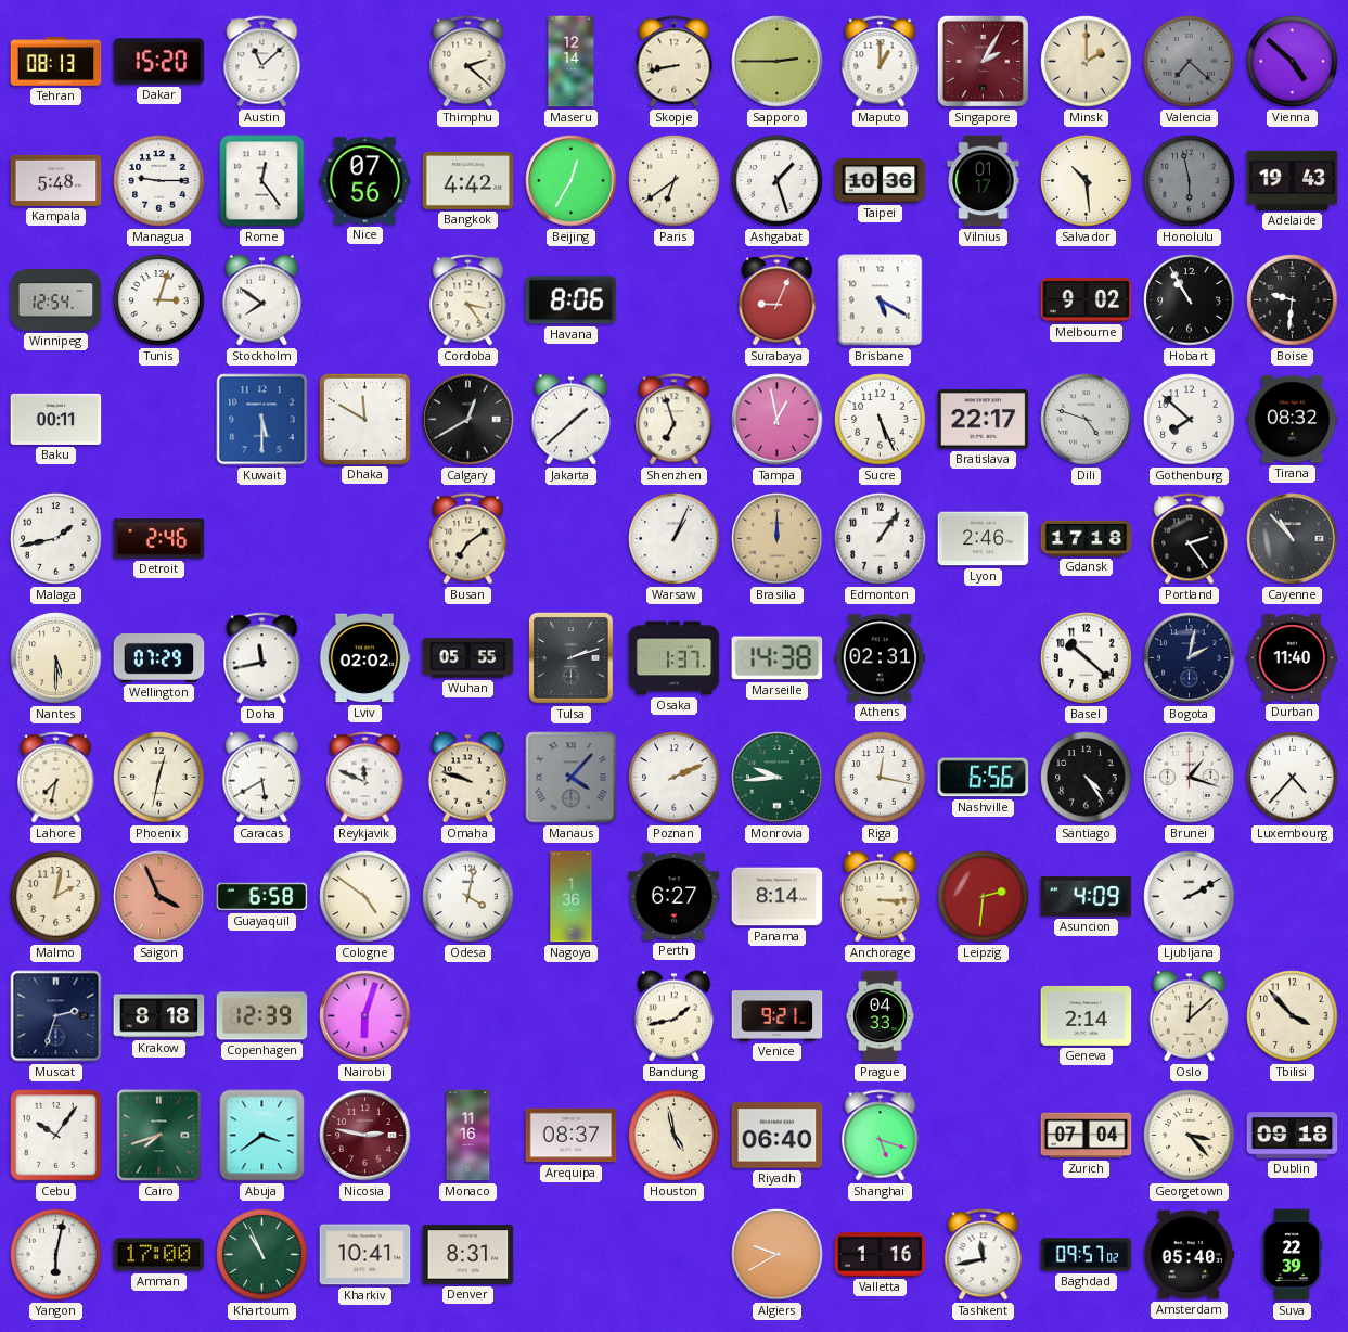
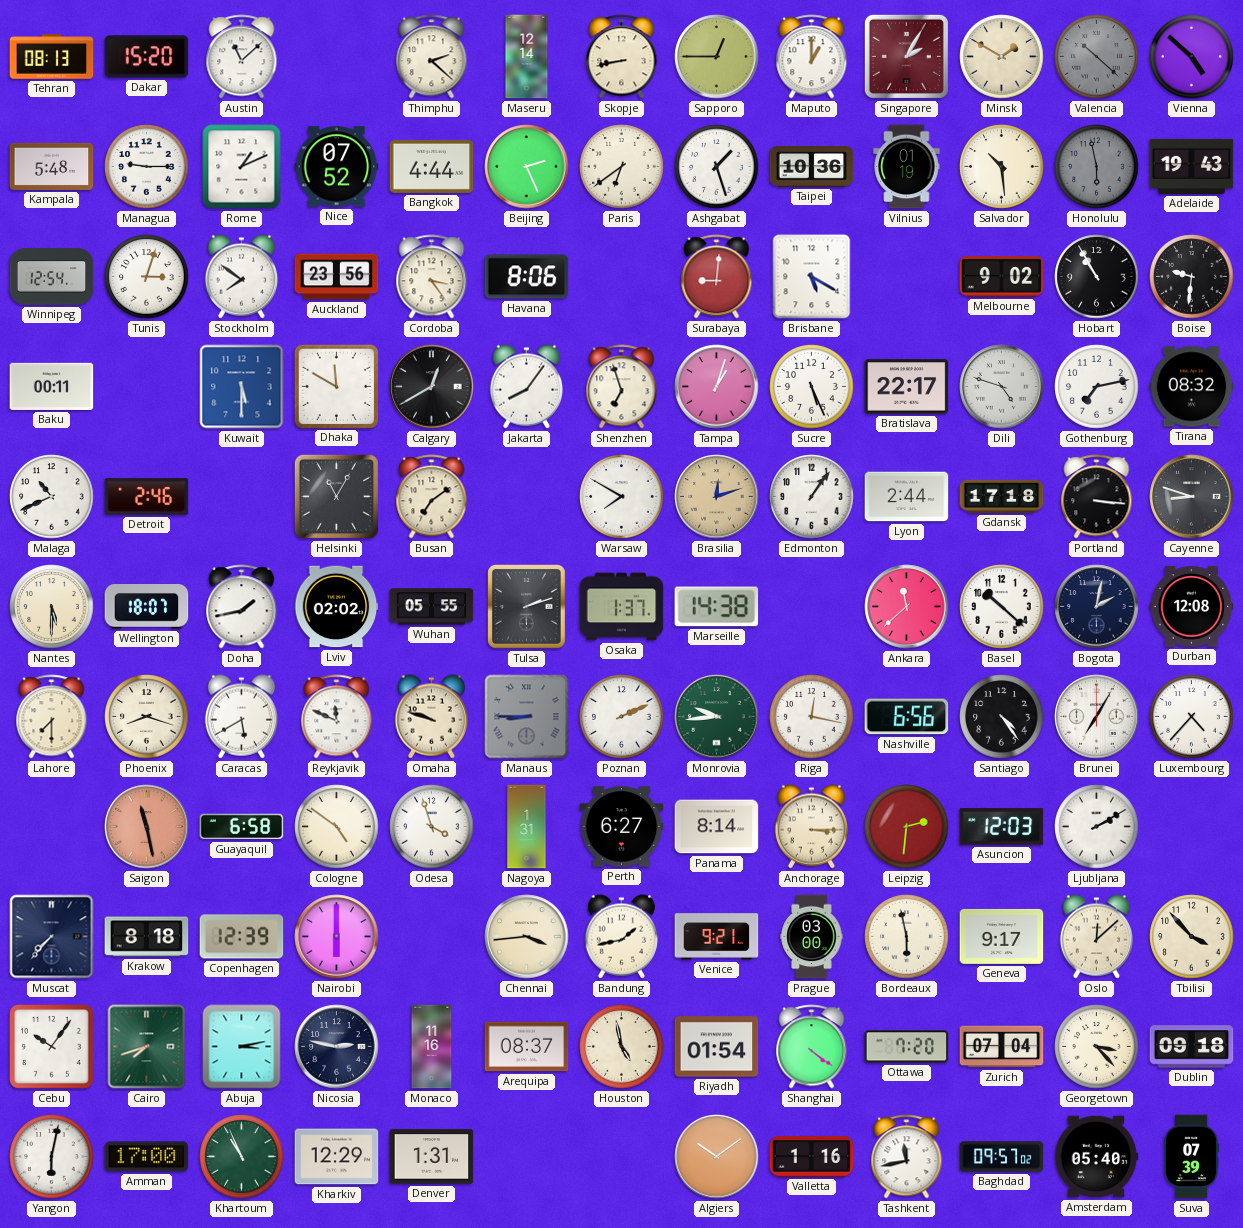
Sapporo: 2:45 -> 12:45 (717, 57)
Minsk: 2:00 -> 1:50 (1002, 57)
Valencia: 7:22 -> 10:22 (1097, 57)
Rome: 12:24 -> 1:11 (242, 167)
Nice: 07:56 -> 07:52 (337, 167)
Bangkok: 4:42 -> 4:44 (432, 166)
Beijing: 12:35 -> 2:26 (527, 167)
Vilnius: 01:17 -> 01:19 (907, 167)
Auckland: none -> 23:56 (337, 277)
Surabaya: 9:04 -> 9:01 (717, 277)
Jakarta: 1:38 -> 8:06 (526, 387)
Tampa: 12:58 -> 1:03 (717, 387)
Gothenburg: 7:52 -> 7:13 (1097, 387)
Malaga: 1:43 -> 10:41 (52, 497)
Helsinki: none -> 11:05 (336, 496)
Warsaw: 1:04 -> 7:50 (622, 497)
Brasilia: 12:00 -> 12:12 (717, 497)
Lyon: 2:46 -> 2:44 (907, 497)
Portland: 2:24 -> 3:16 (1097, 497)
Cayenne: 10:53 -> 8:48 (1192, 497)
Wellington: 07:29 -> 18:07 (147, 607)
Doha: 11:43 -> 1:43 (242, 607)
Athens: 02:31 -> none (881, 658)
Ankara: none -> 11:38 (907, 607)
Durban: 11:40 -> 12:08 (1192, 607)
Lahore: 7:32 -> 7:30 (52, 717)
Phoenix: 12:32 -> 8:18 (147, 717)
Manaus: 4:07 -> 8:45 (527, 717)
Brunei: 1:18 -> 7:05 (1097, 717)
Malmo: 2:02 -> none (56, 897)
Saigon: 3:56 -> 11:28 (147, 827)
Odesa: 4:02 -> 3:57 (432, 827)
Nagoya: 1:36 -> 1:31 (527, 827)
Asuncion: 4:09 -> 12:03 (1002, 827)
Muscat: 2:33 -> 7:37 (52, 937)
Nairobi: 6:03 -> 6:00 (337, 937)
Chennai: none -> 3:44 (527, 937)
Prague: 04:33 -> 03:00 (812, 937)
Bordeaux: none -> 5:58 (907, 937)
Geneva: 2:14 -> 9:17 (1002, 936)
Abuja: 3:39 -> 3:13 (242, 1047)
Nicosia dial: burgundy -> navy (337, 1047)
Riyadh: 06:40 -> 01:54 (717, 1047)
Shanghai: 5:18 -> 4:21 (812, 1047)
Ottawa: none -> 7:20 (907, 1047)
Kharkiv: 10:41 -> 12:29 (337, 1157)
Denver: 8:31 -> 1:31 (432, 1157)
Algiers: 9:40 -> 10:09 (717, 1157)
Suva: 22:39 -> 07:39 (1190, 1157)
